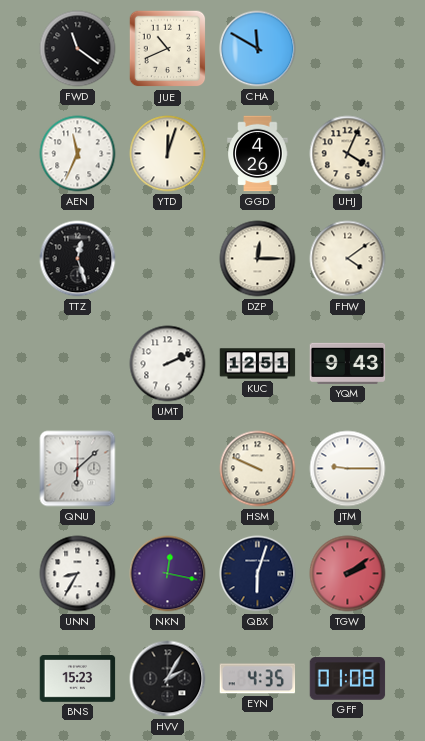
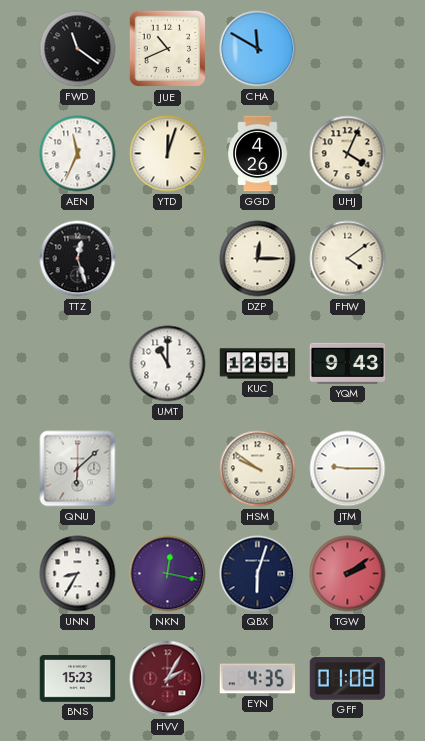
UMT: 2:11 -> 11:00 (168, 364)
HSM: 9:49 -> 9:51 (258, 469)
HVV dial: black -> burgundy (168, 679)
